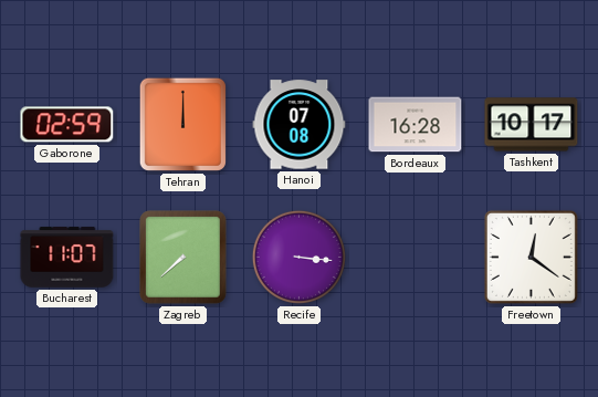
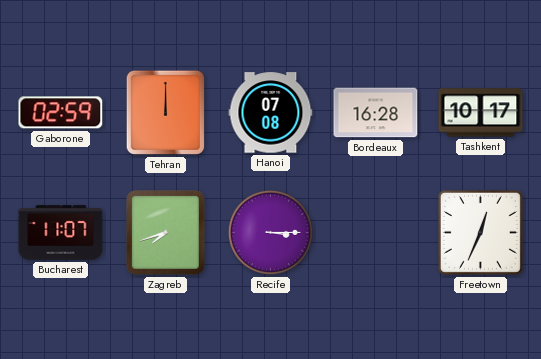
Zagreb: 7:38 -> 7:42 (166, 233)
Recife: 3:16 -> 3:15 (270, 232)
Freetown: 12:21 -> 12:34 (480, 232)
